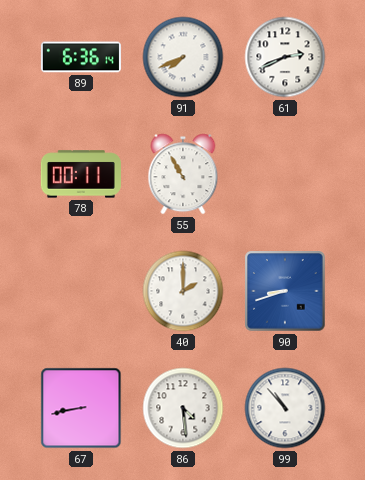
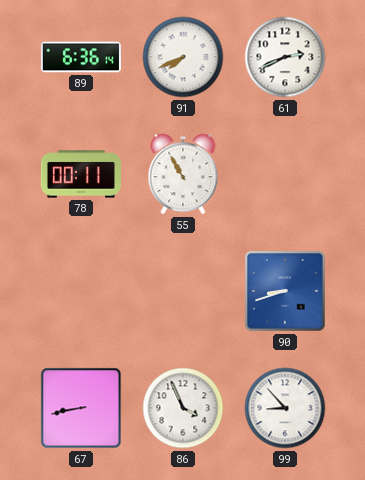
40: 2:00 -> none (183, 291)
86: 4:29 -> 3:56 (183, 408)
99: 10:53 -> 8:53 (285, 408)
